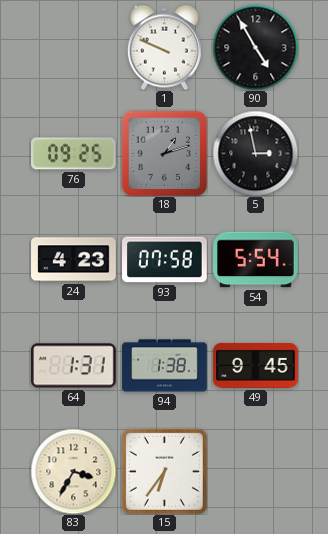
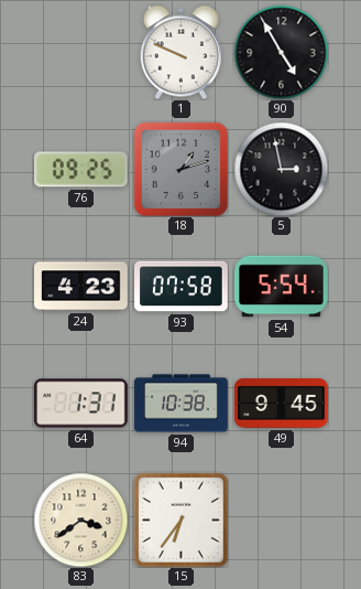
94: 1:38 -> 10:38 (182, 404)
83: 3:35 -> 3:39 (80, 520)
